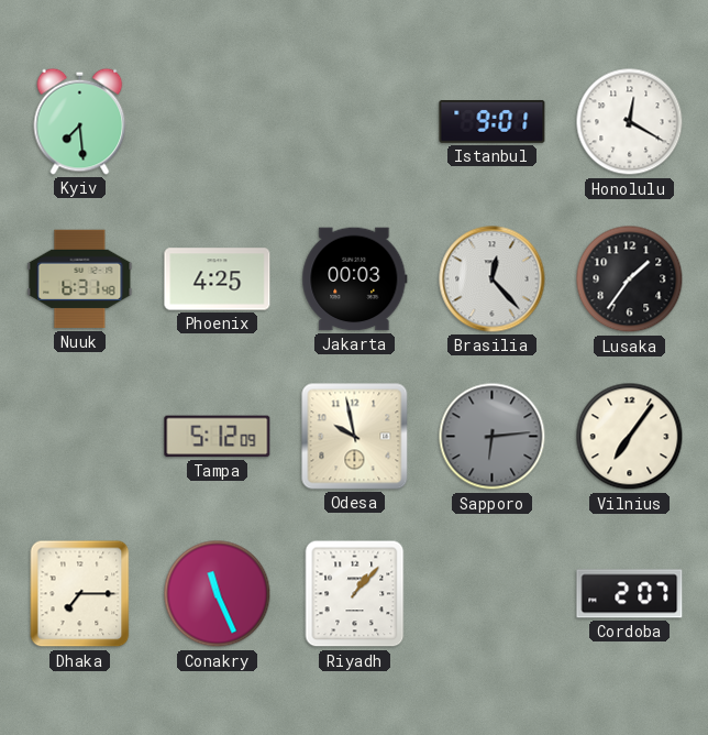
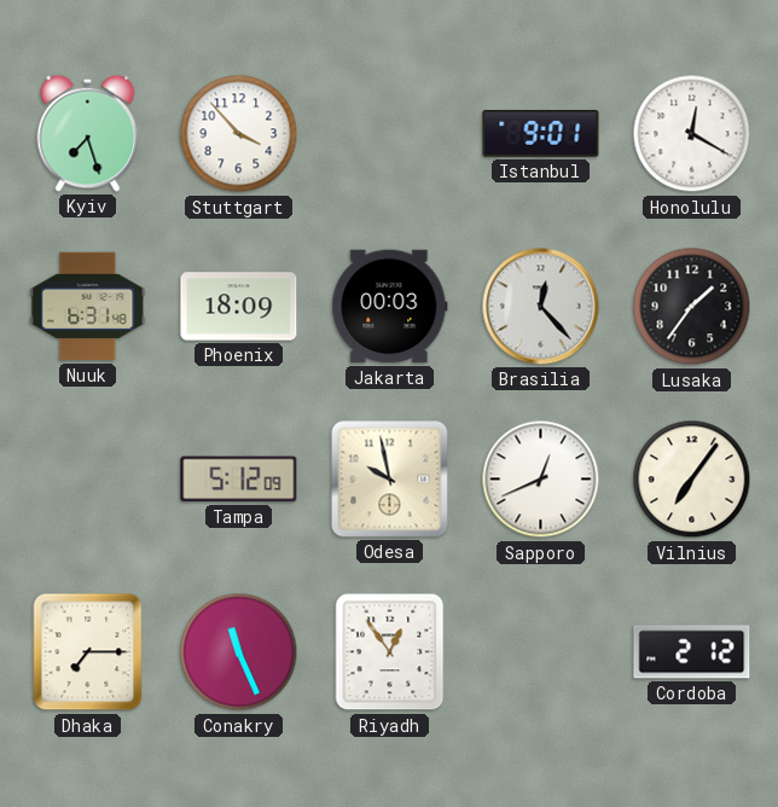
Kyiv: 7:29 -> 7:27 (88, 133)
Stuttgart: none -> 3:53 (239, 134)
Phoenix: 4:25 -> 18:09 (239, 307)
Sapporo: 6:14 -> 12:41 (541, 480)
Sapporo dial: grey -> white (541, 480)
Riyadh: 1:07 -> 12:54 (390, 652)
Cordoba: 2:07 -> 2:12 (692, 652)
